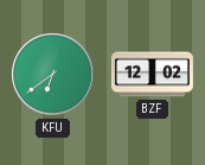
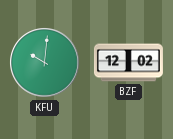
KFU: 6:39 -> 10:01 (45, 63)
